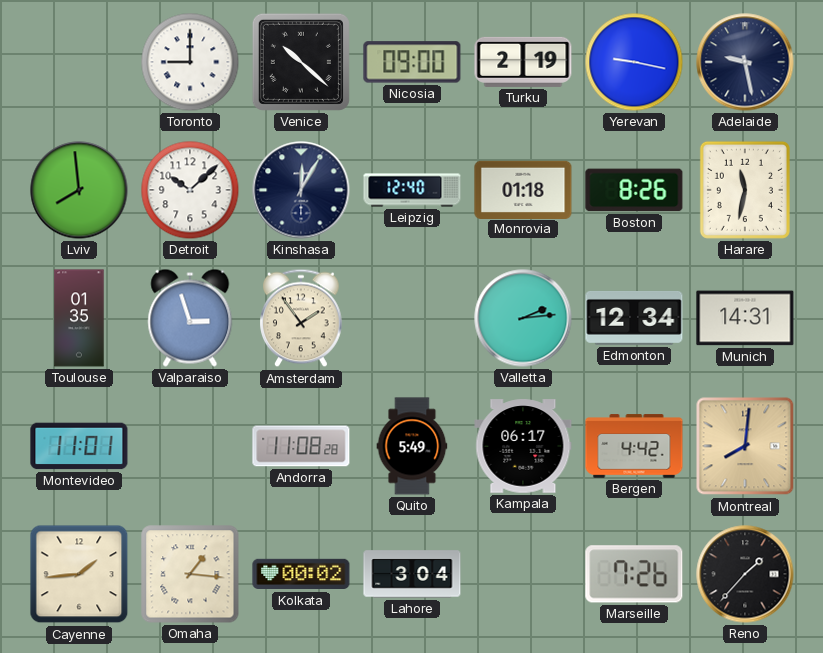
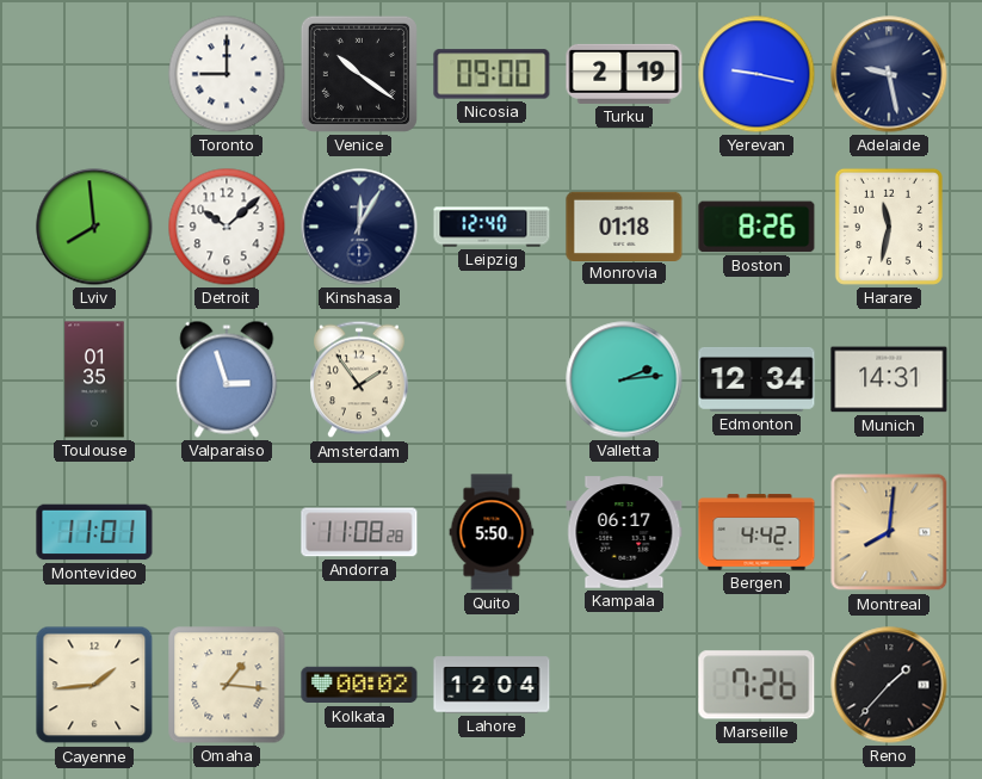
Venice: 10:22 -> 10:21 (359, 74)
Quito: 5:49 -> 5:50 (492, 532)
Lahore: 3:04 -> 12:04 (492, 685)
